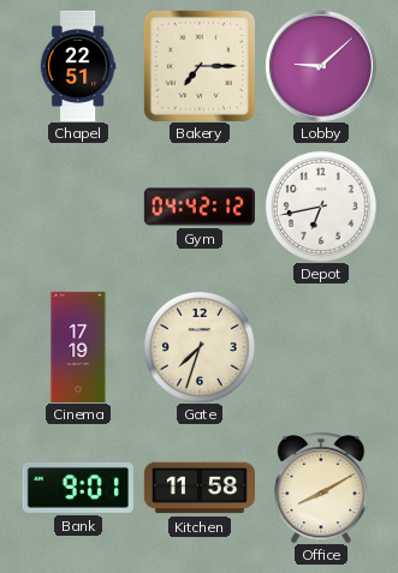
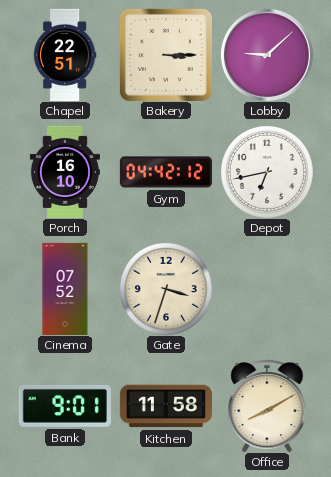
Bakery: 7:15 -> 3:15 (166, 55)
Porch: none -> 16:10 (65, 171)
Cinema: 17:19 -> 07:52 (65, 288)
Gate: 7:33 -> 3:33 (166, 289)
